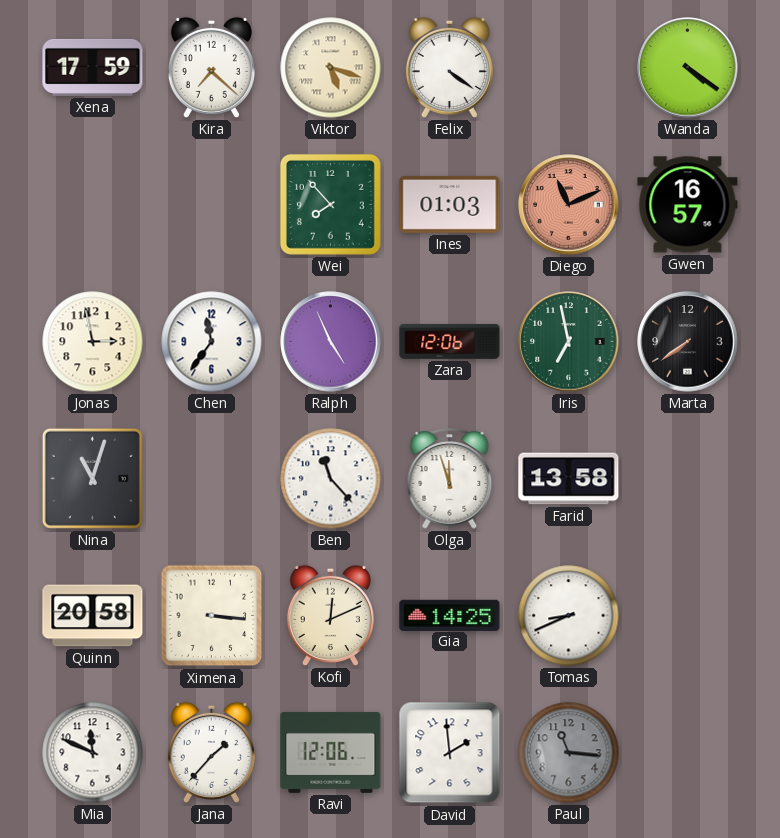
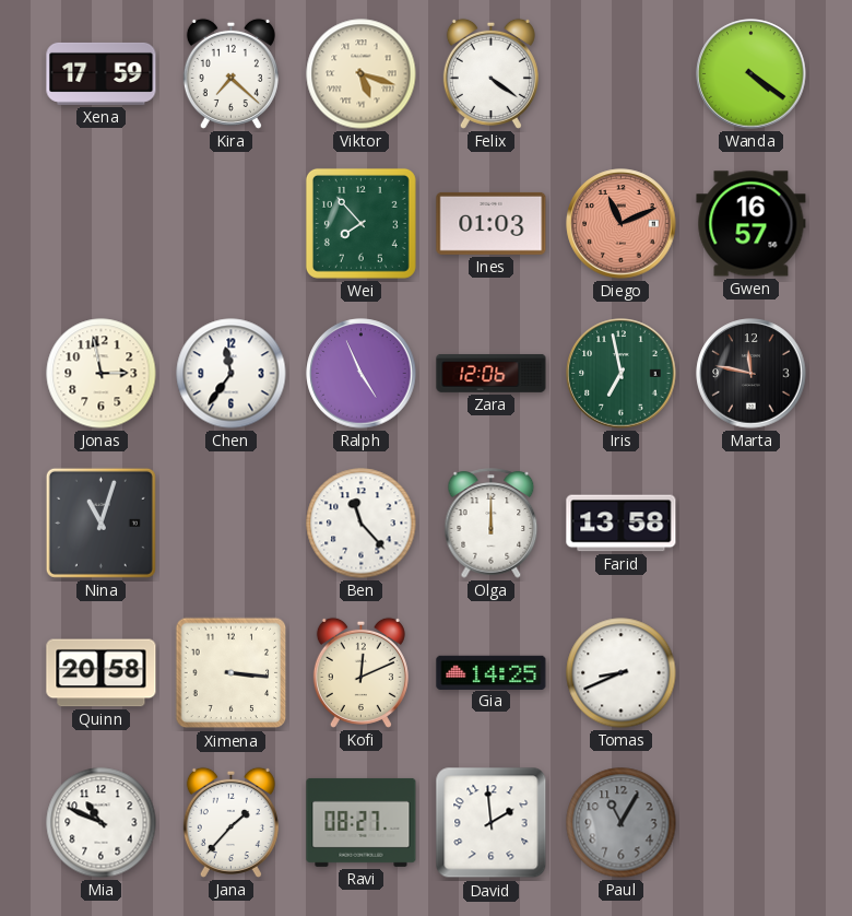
Marta: 7:39 -> 11:47 (752, 374)
Olga: 11:57 -> 12:00 (492, 524)
Mia: 11:49 -> 10:49 (102, 823)
Ravi: 12:06 -> 08:27 (362, 822)
Paul: 11:16 -> 11:05 (622, 823)
